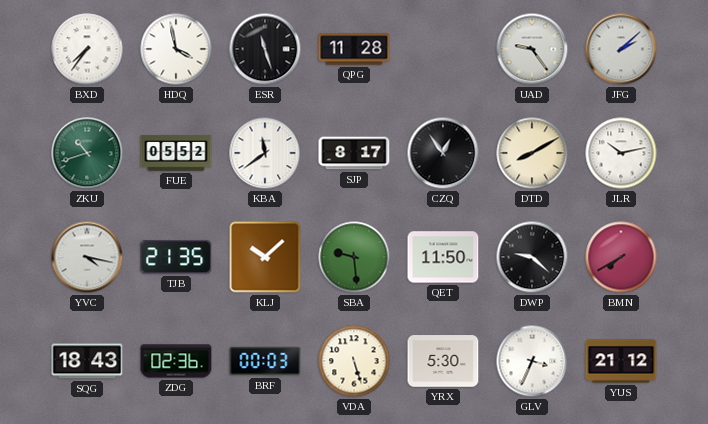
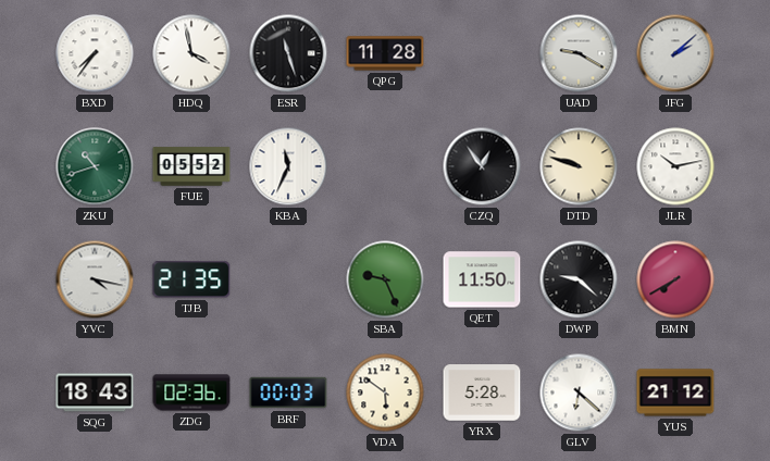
UAD: 9:24 -> 9:20 (579, 53)
KBA: 11:39 -> 11:34 (288, 166)
SJP: 8:17 -> none (354, 153)
DTD: 8:10 -> 9:48 (579, 166)
KLJ: 10:08 -> none (265, 257)
SBA: 9:29 -> 9:26 (385, 279)
VDA: 5:27 -> 5:51 (385, 393)
YRX: 5:30 -> 5:28 (482, 393)
GLV: 3:34 -> 6:22 (579, 393)
